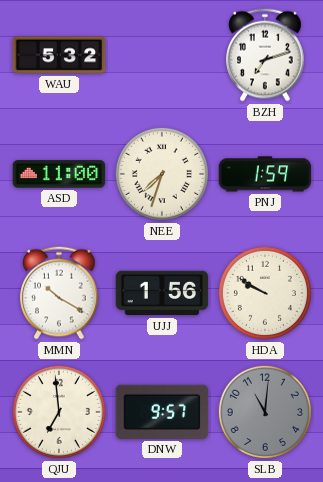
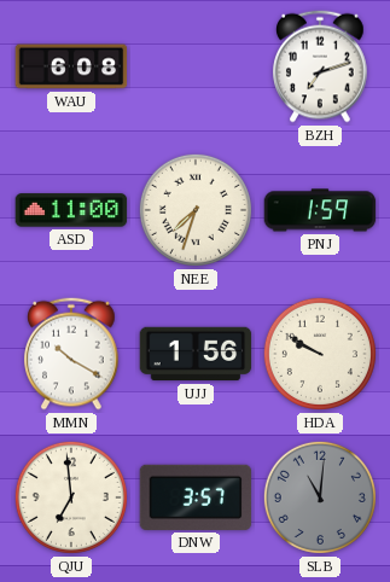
WAU: 5:32 -> 6:08 (71, 66)
DNW: 9:57 -> 3:57 (196, 497)
